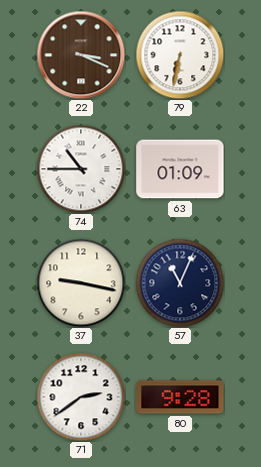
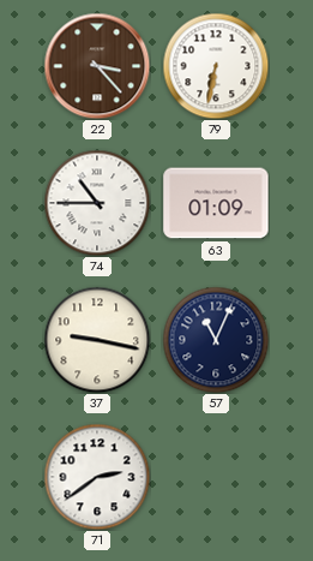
22: 3:19 -> 3:23 (97, 66)
80: 9:28 -> none (180, 397)
